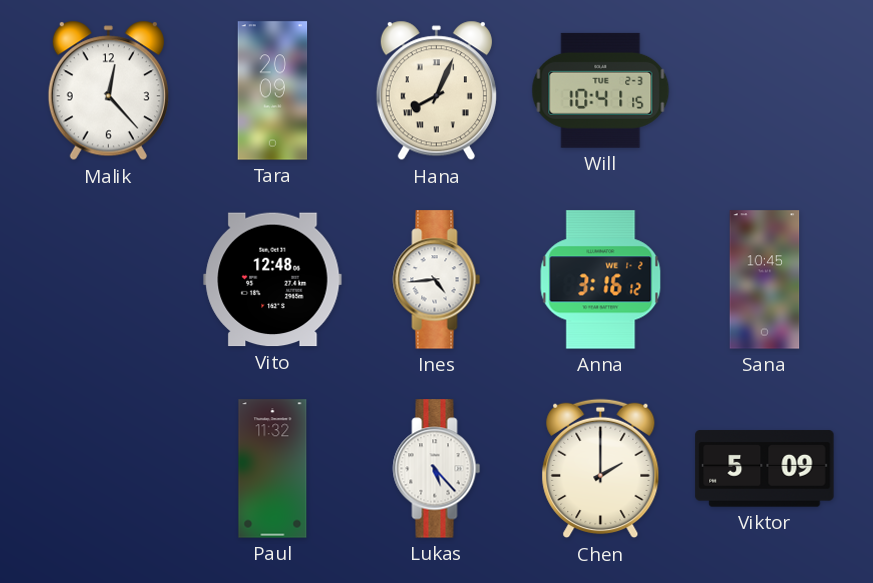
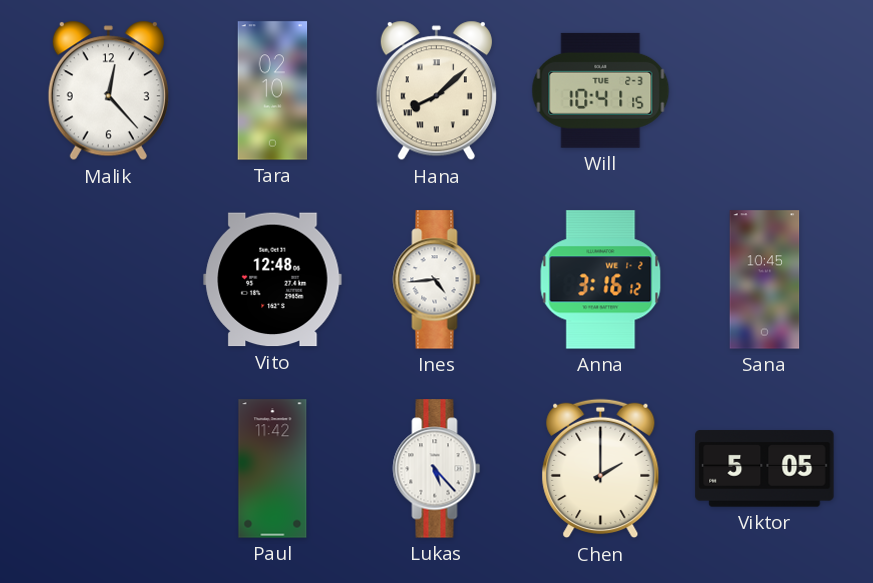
Tara: 20:09 -> 02:10 (273, 91)
Hana: 8:04 -> 8:08 (436, 91)
Paul: 11:32 -> 11:42 (273, 469)
Viktor: 5:09 -> 5:05 (765, 469)
